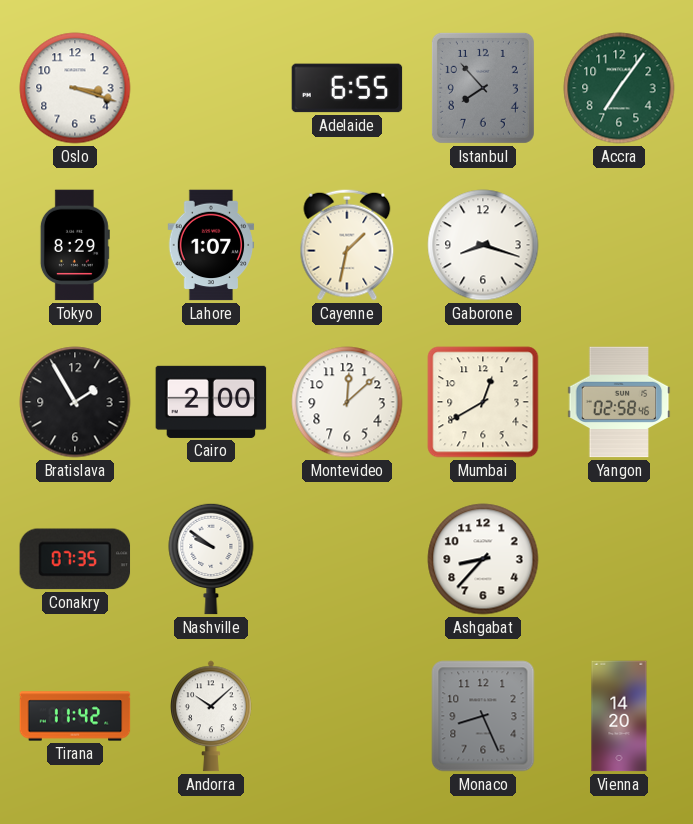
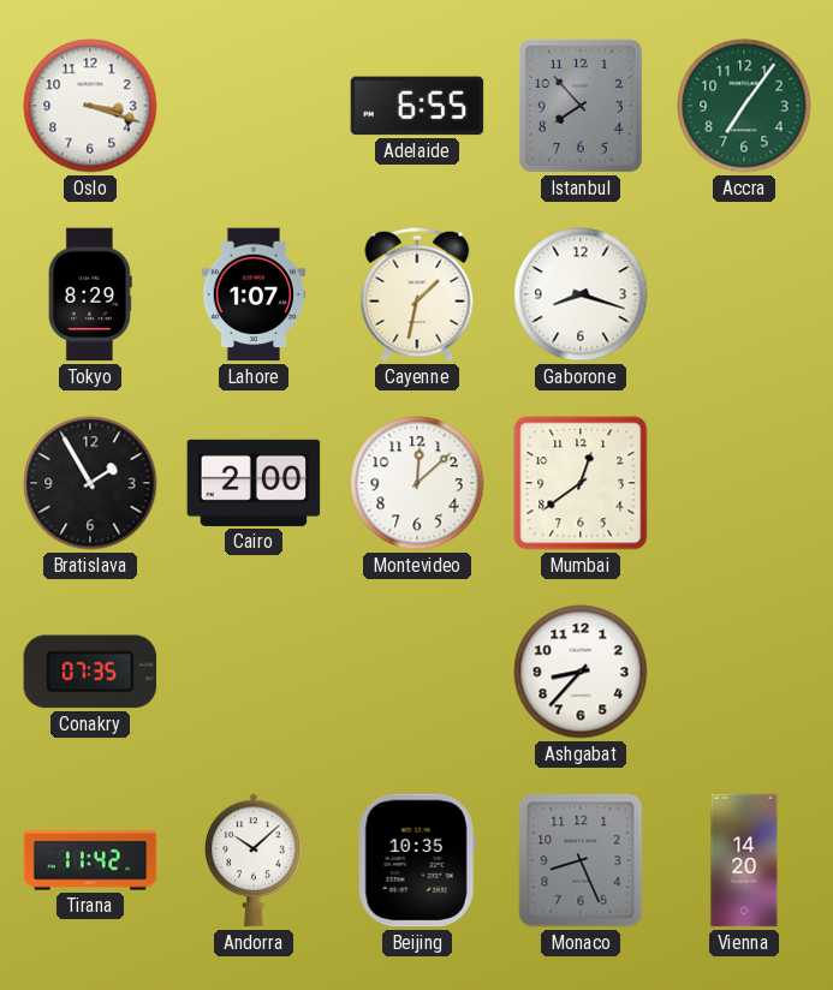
Mumbai: 12:40 -> 12:39 (581, 483)
Yangon: 02:58 -> none (619, 402)
Nashville: 9:51 -> none (211, 559)
Beijing: none -> 10:35 (417, 860)
